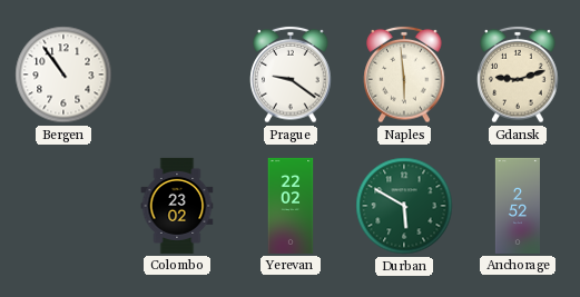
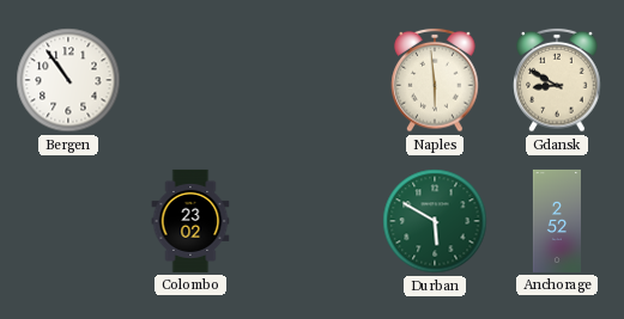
Prague: 9:21 -> none (291, 75)
Gdansk: 9:12 -> 8:50 (557, 80)
Yerevan: 22:02 -> none (291, 206)
